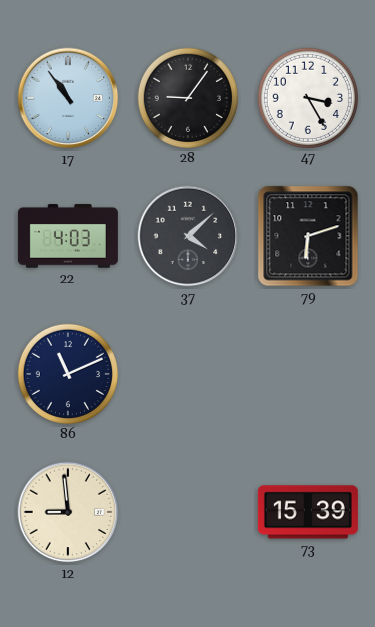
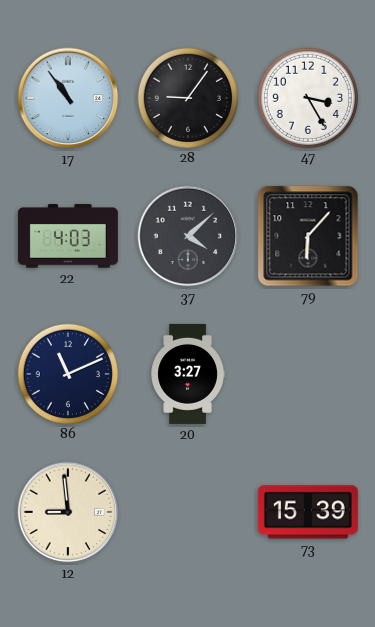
79: 6:12 -> 6:07 (308, 236)
20: none -> 3:27 (188, 374)
